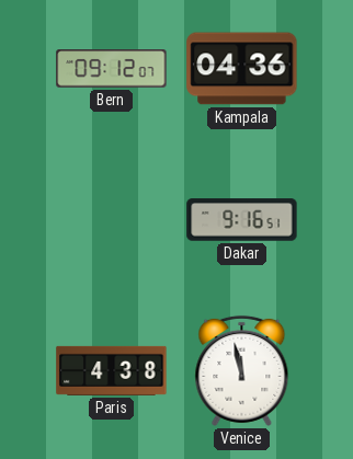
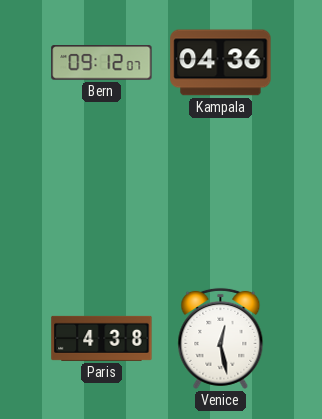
Dakar: 9:16 -> none (242, 220)
Venice: 11:58 -> 12:28 (221, 338)
